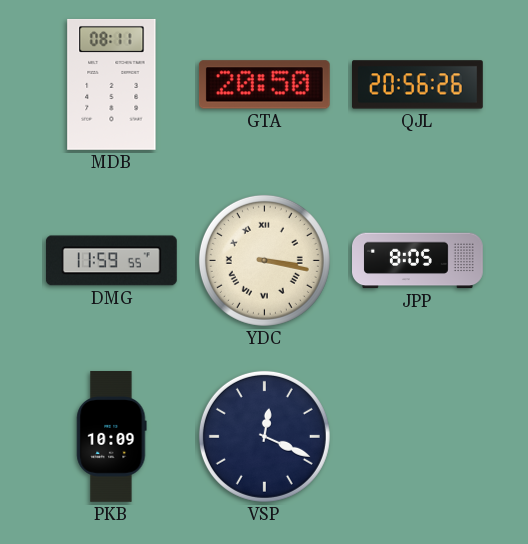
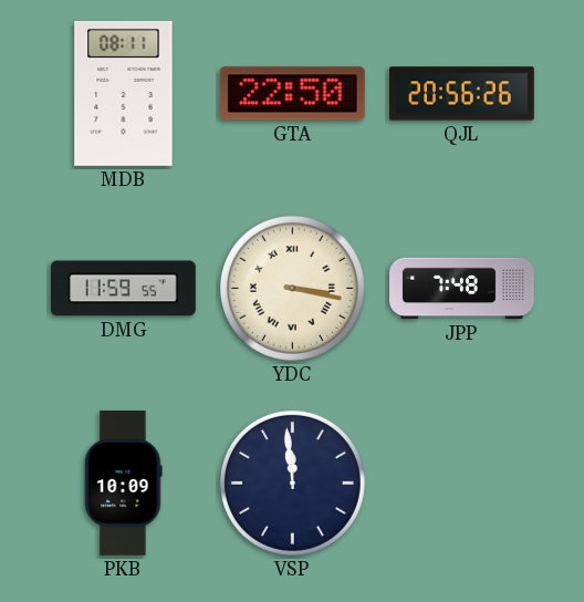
GTA: 20:50 -> 22:50 (292, 94)
JPP: 8:05 -> 7:48 (462, 289)
VSP: 12:19 -> 11:59 (292, 482)
